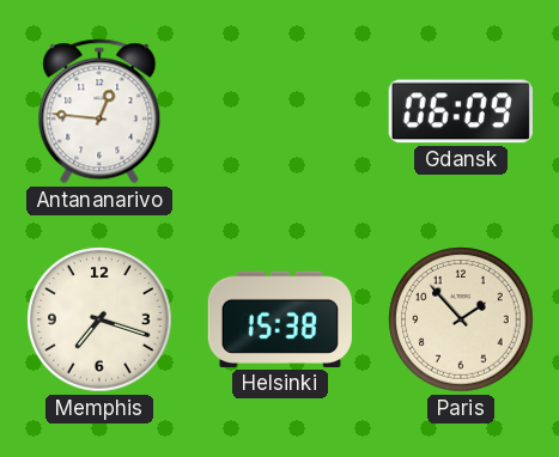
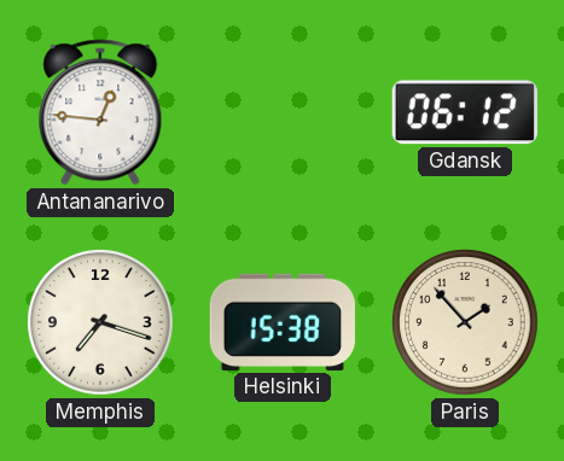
Gdansk: 06:09 -> 06:12 (465, 112)
